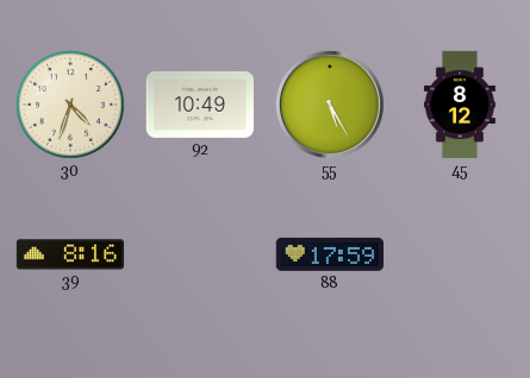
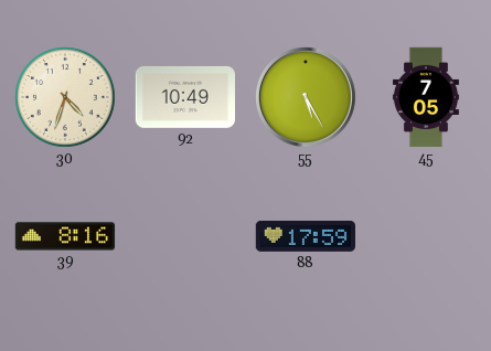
45: 8:12 -> 7:05 (426, 97)
